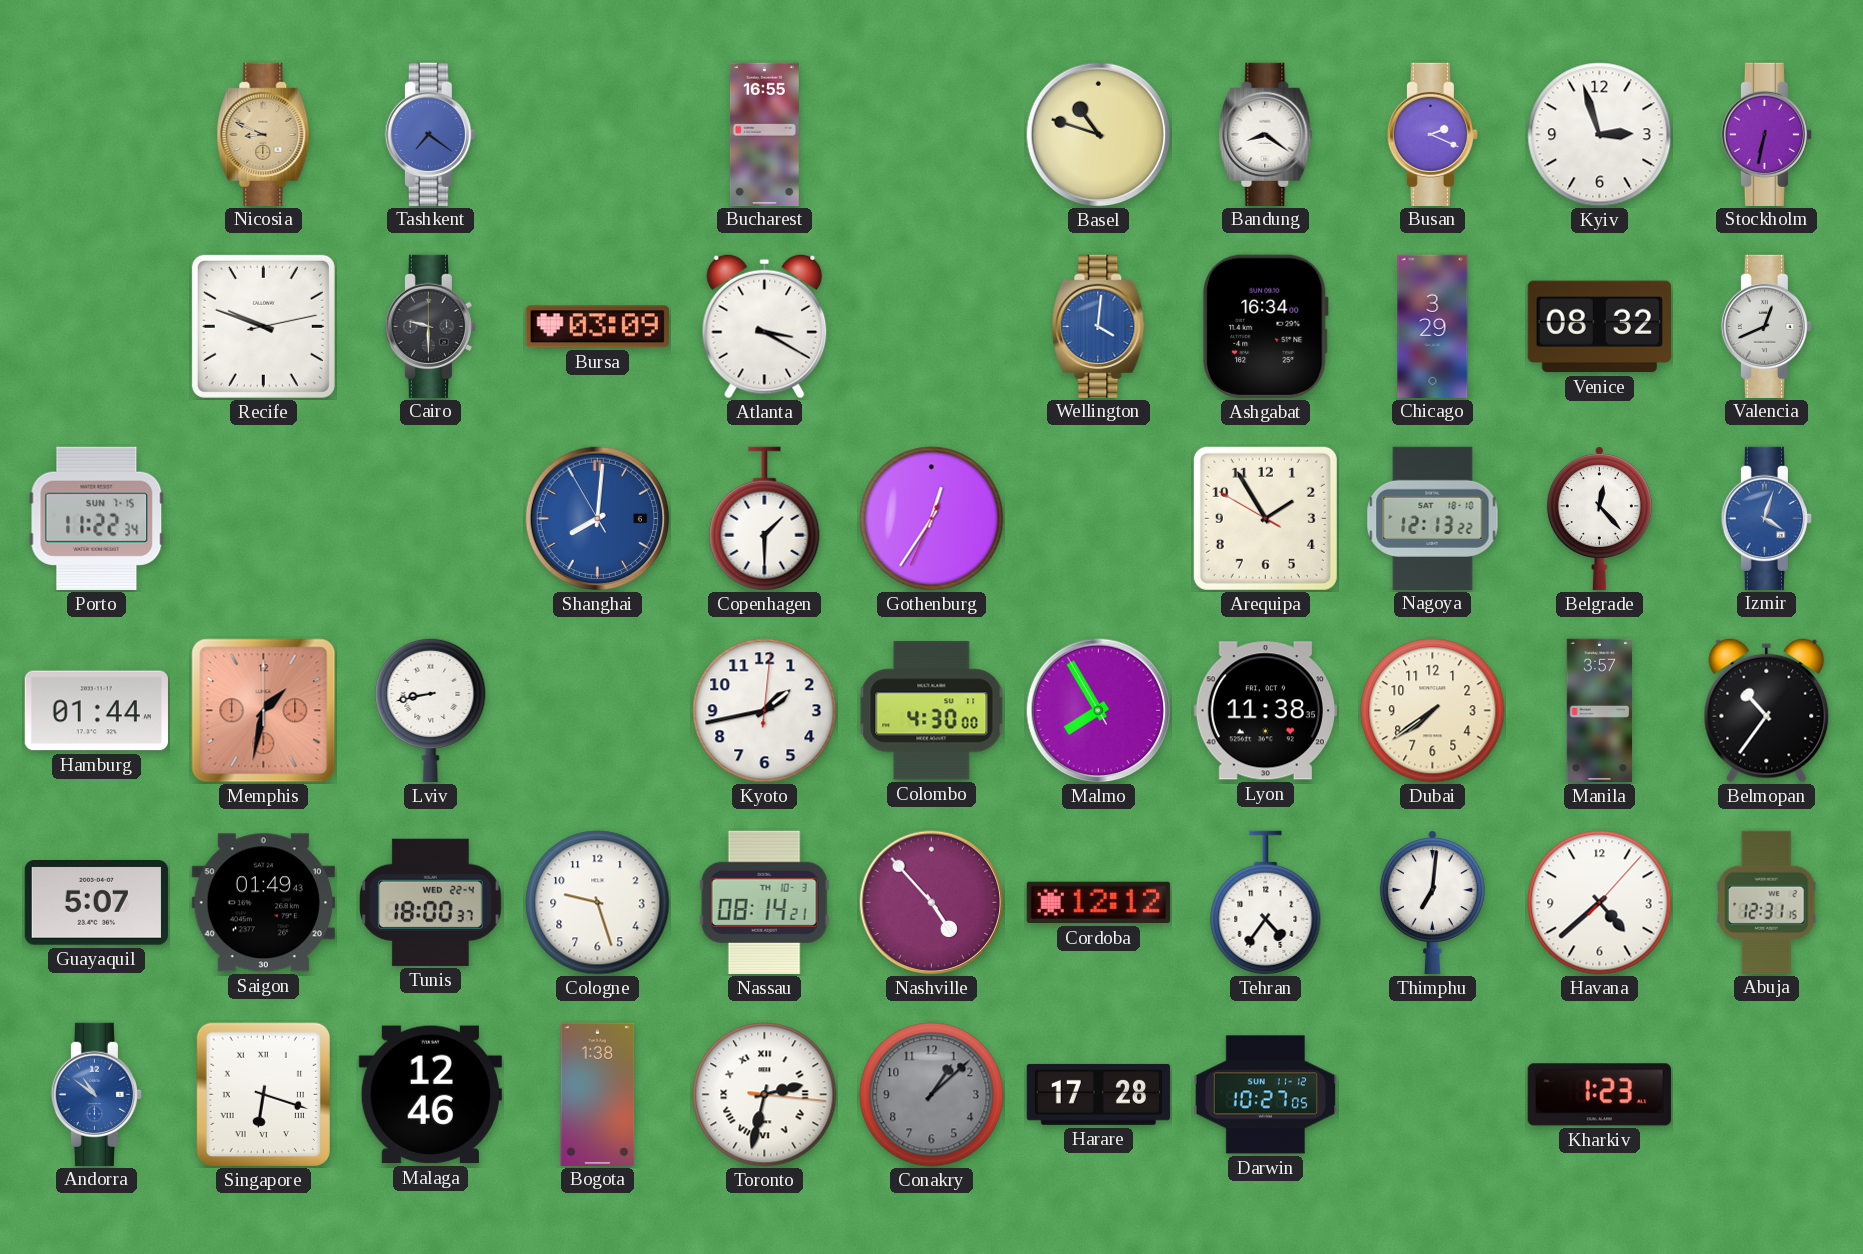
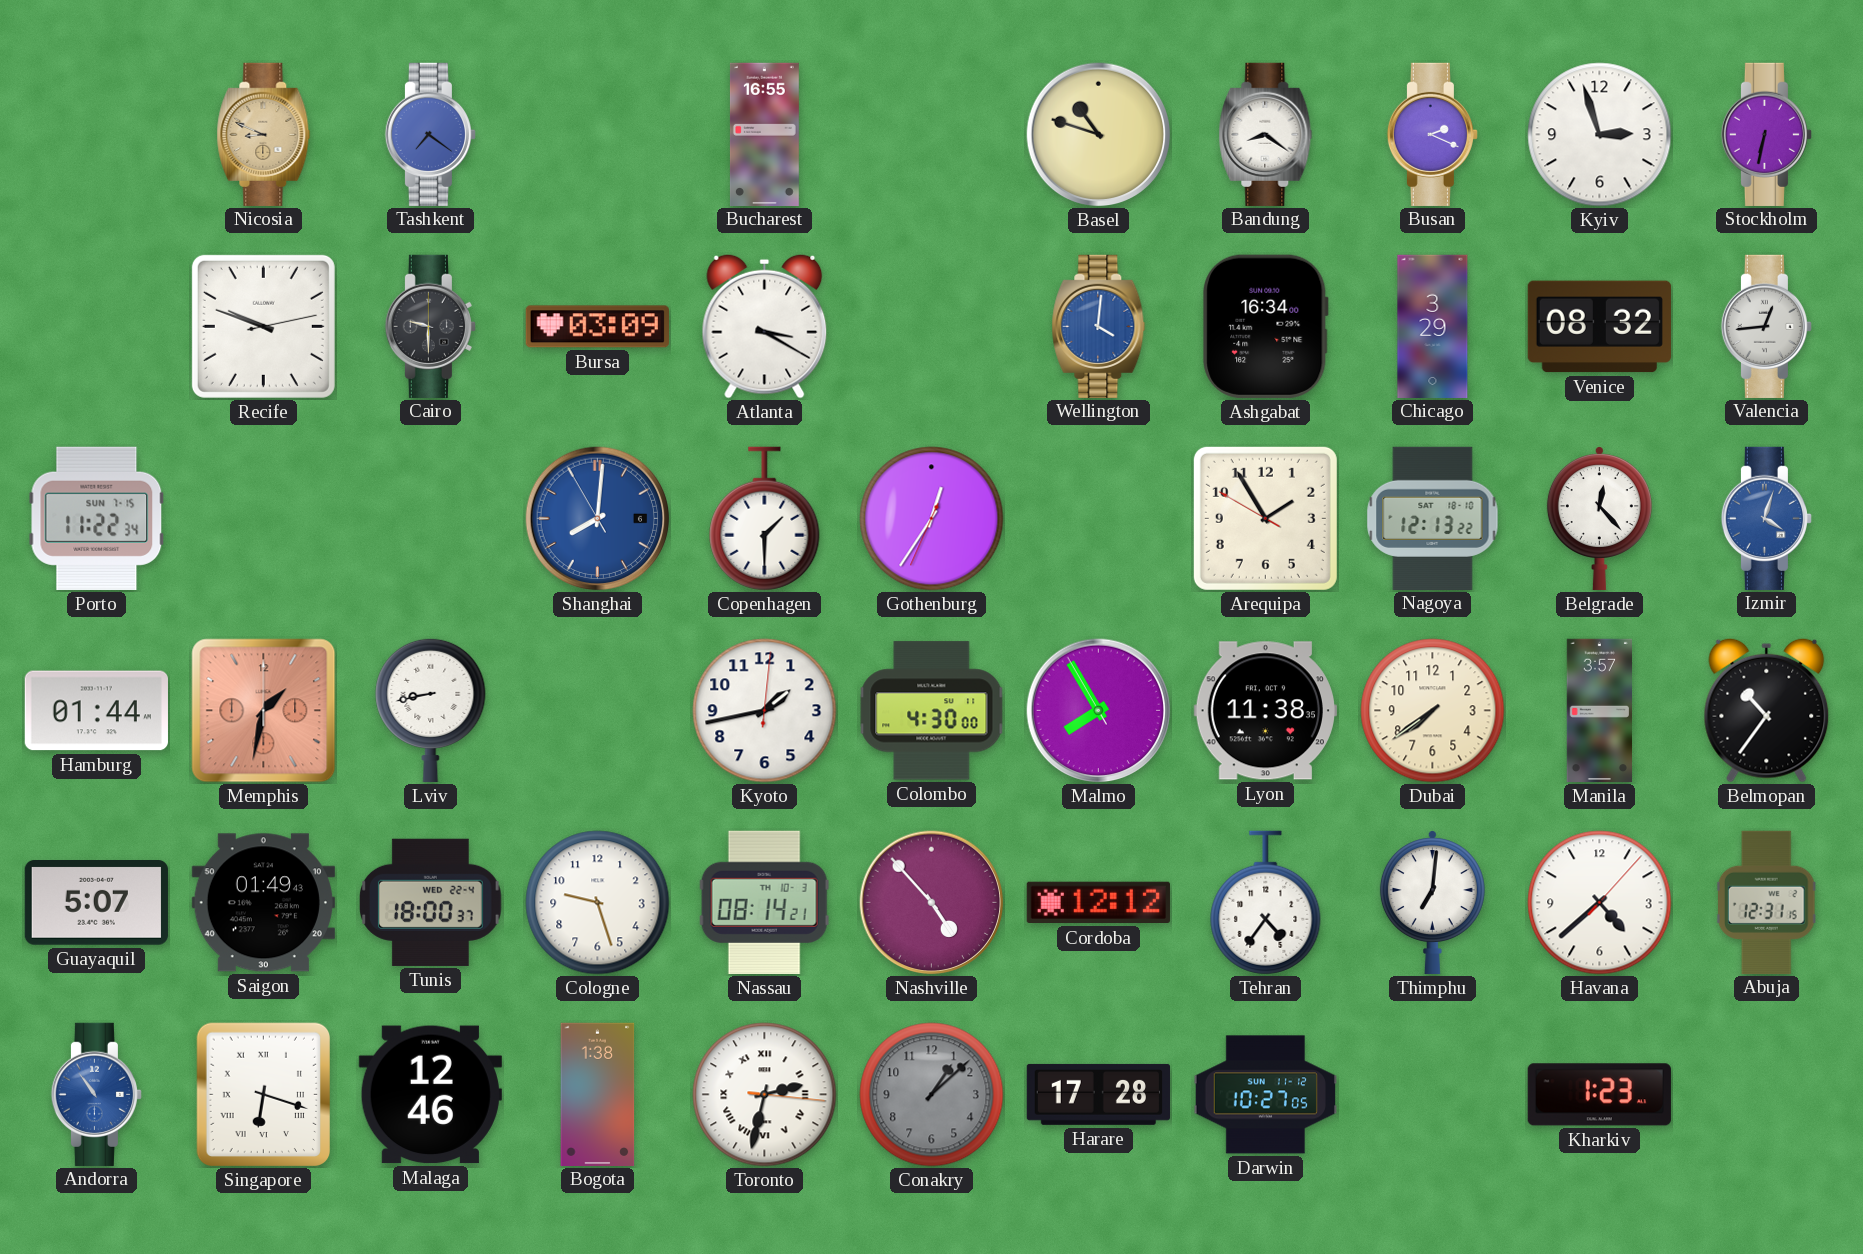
Valencia: 12:41 -> 12:44 (1766, 326)
Andorra: 10:51 -> 10:54 (96, 1094)
